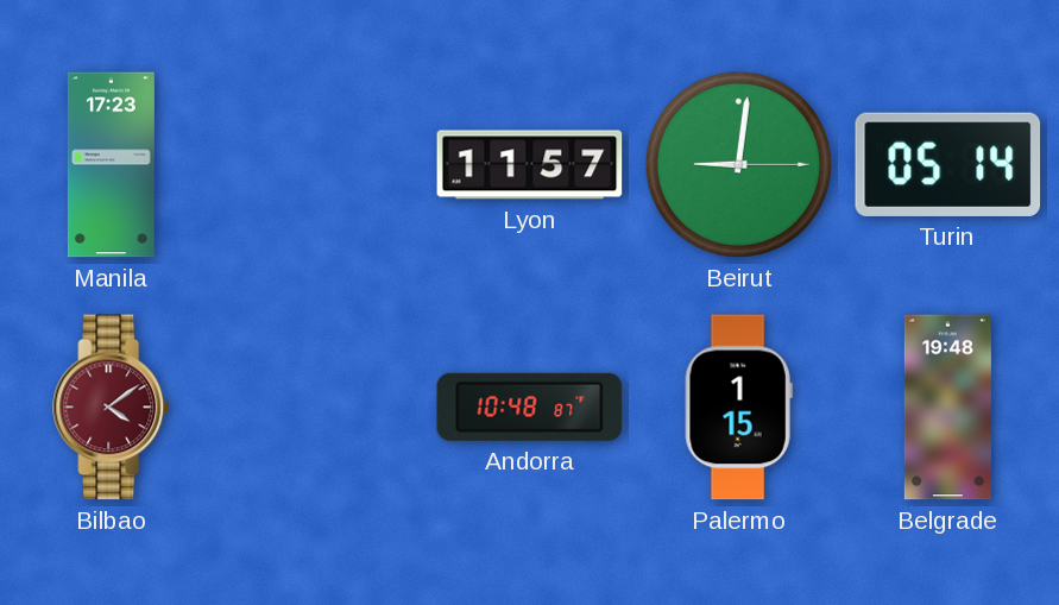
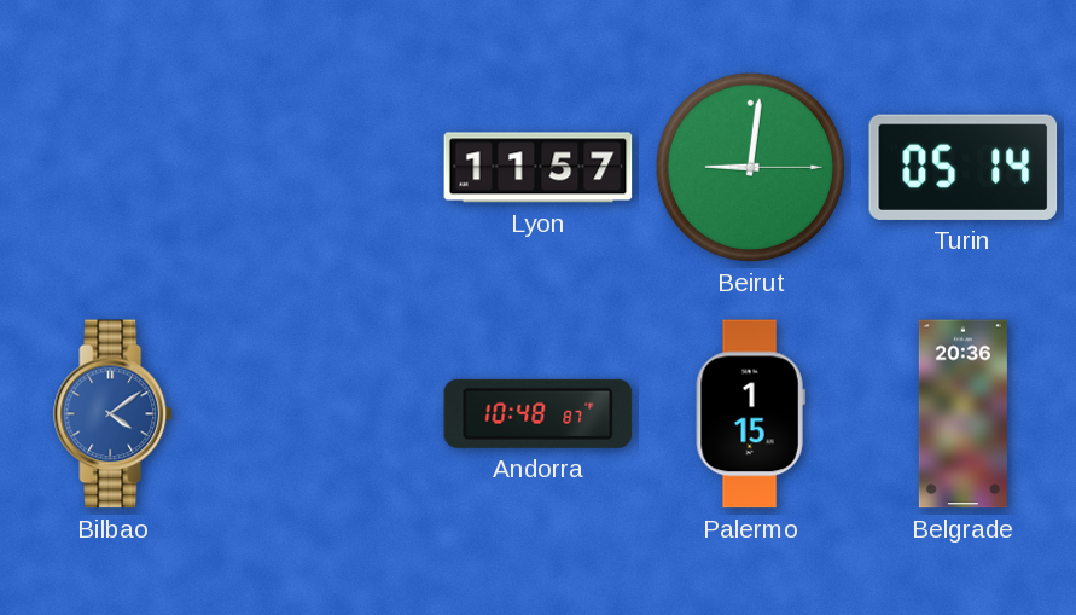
Manila: 17:23 -> none (111, 165)
Bilbao dial: burgundy -> blue (114, 414)
Belgrade: 19:48 -> 20:36 (962, 414)
